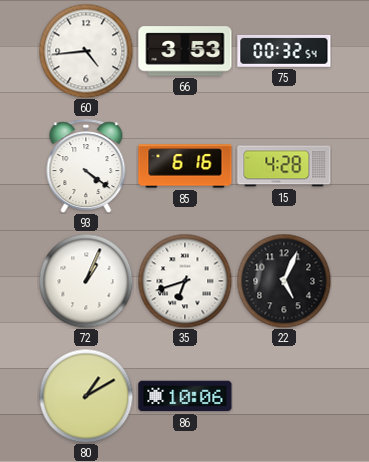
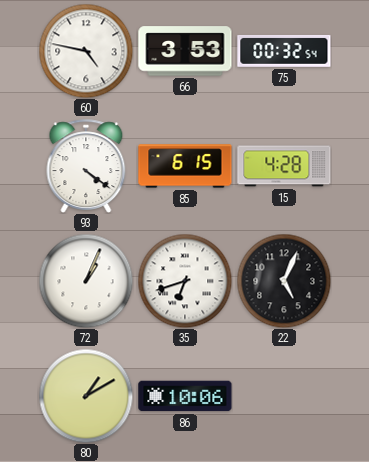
60: 4:44 -> 4:47 (86, 51)
85: 6:16 -> 6:15 (185, 166)
